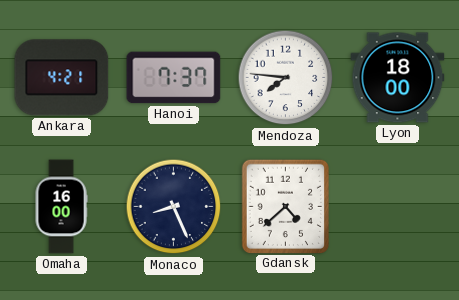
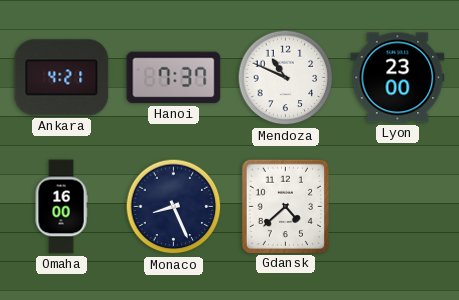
Mendoza: 7:46 -> 10:49 (286, 78)
Lyon: 18:00 -> 23:00 (398, 78)
